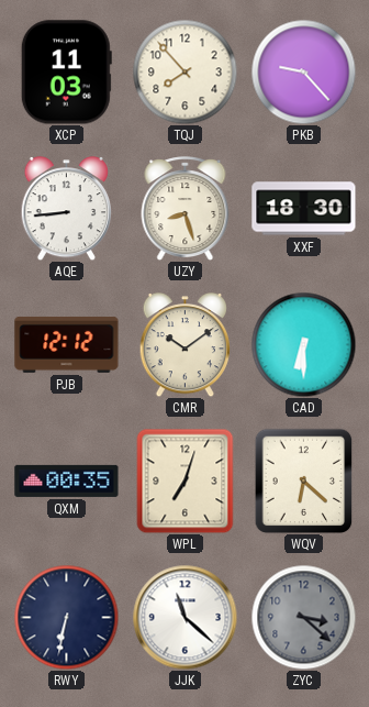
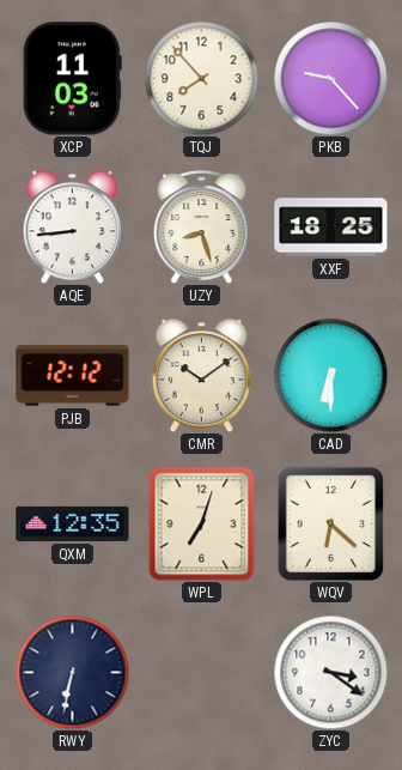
XXF: 18:30 -> 18:25 (331, 228)
QXM: 00:35 -> 12:35 (73, 523)
JJK: 11:22 -> none (185, 617)
ZYC: 3:22 -> 3:21 (330, 672)
ZYC dial: grey -> white (330, 672)
